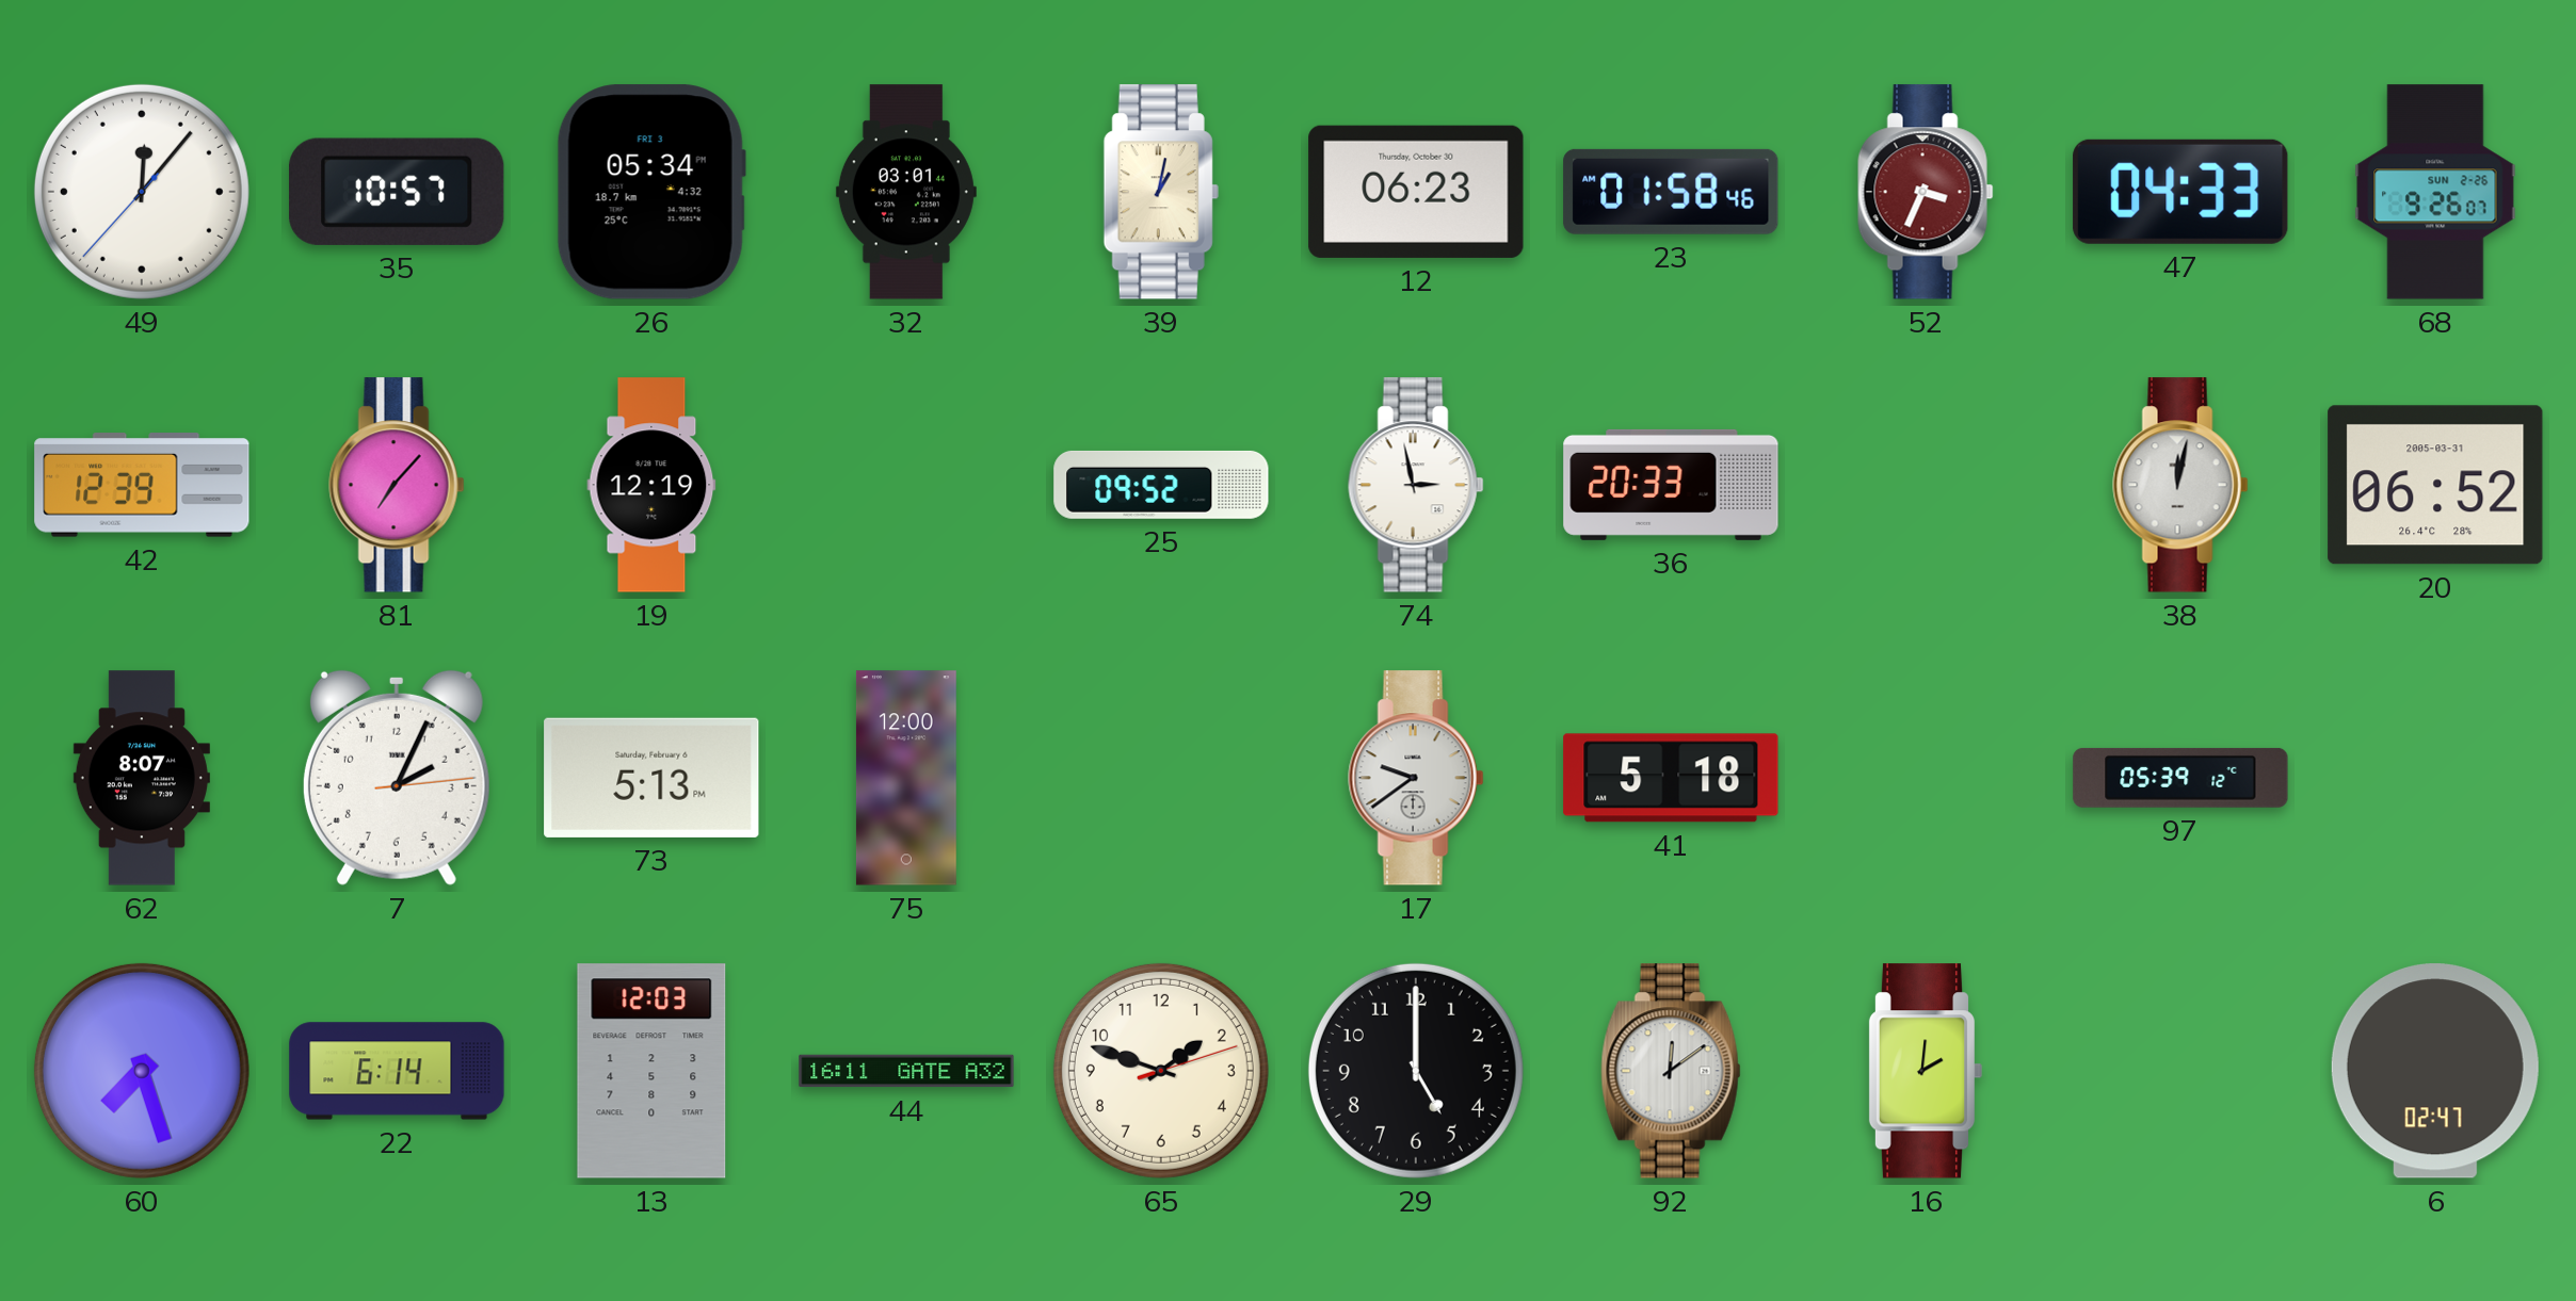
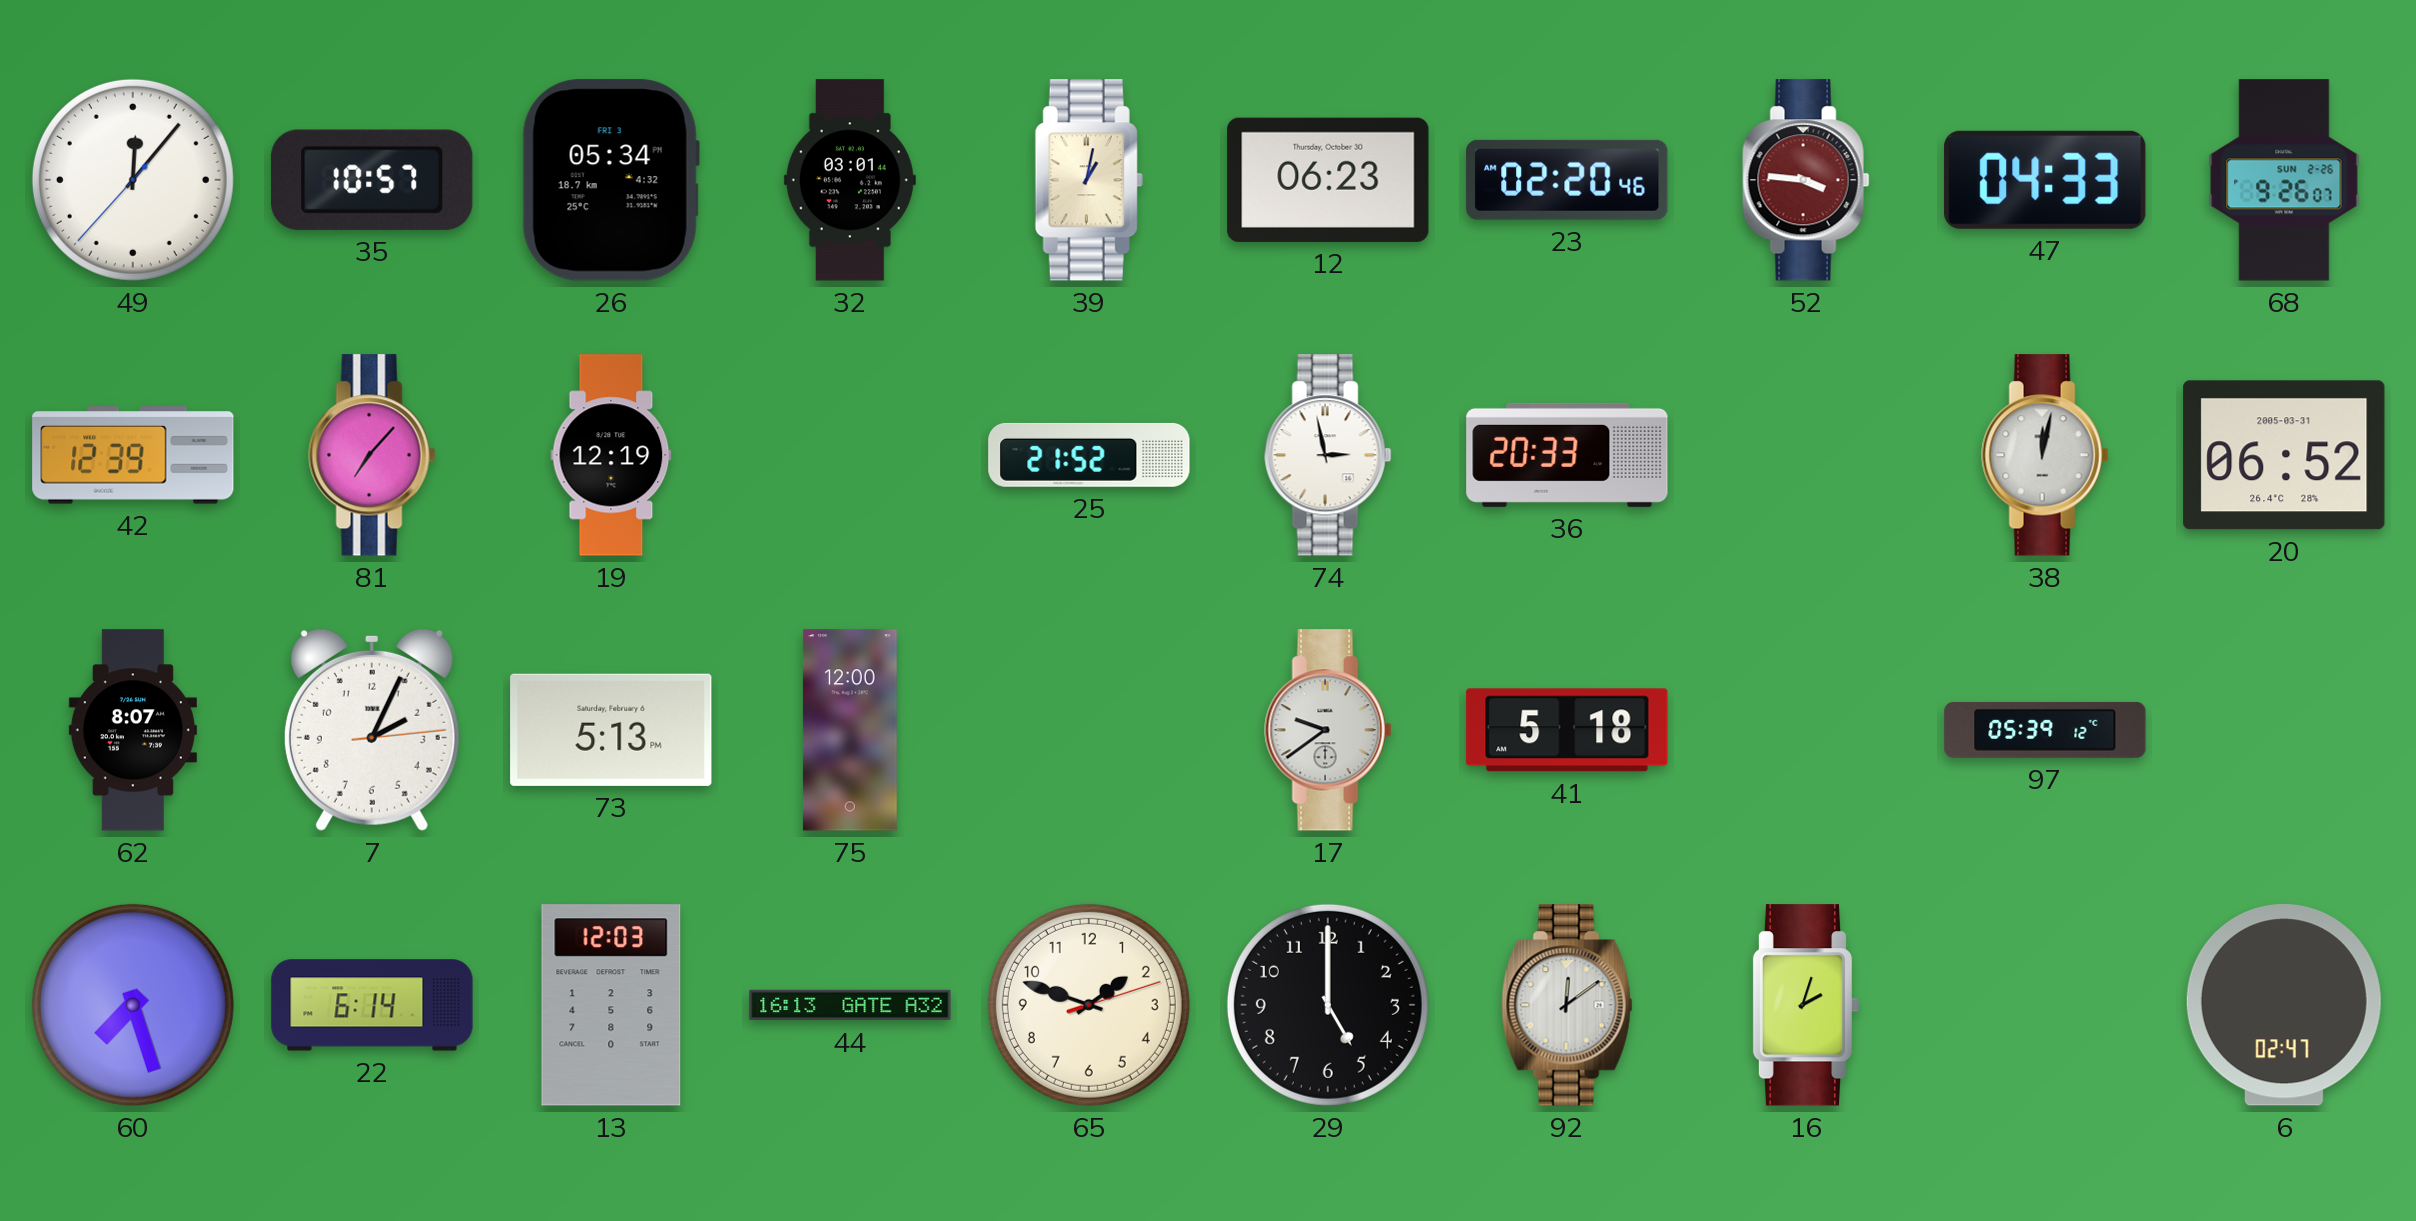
23: 01:58 -> 02:20 (1567, 180)
52: 3:34 -> 3:46 (1806, 180)
25: 09:52 -> 21:52 (1089, 455)
44: 16:11 -> 16:13 (850, 1005)
16: 2:01 -> 2:03 (1806, 1005)
